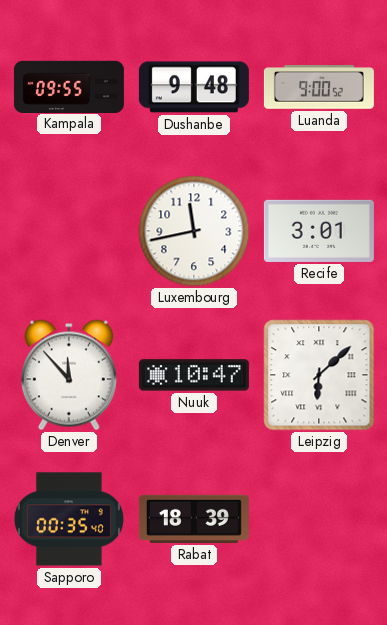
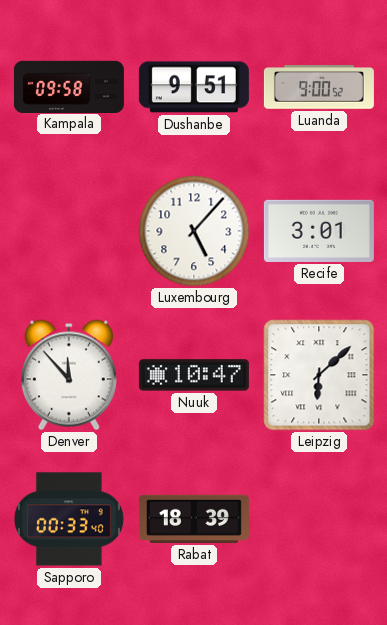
Kampala: 09:55 -> 09:58 (69, 86)
Dushanbe: 9:48 -> 9:51 (194, 87)
Luxembourg: 11:43 -> 5:07 (194, 231)
Sapporo: 00:35 -> 00:33 (69, 519)
